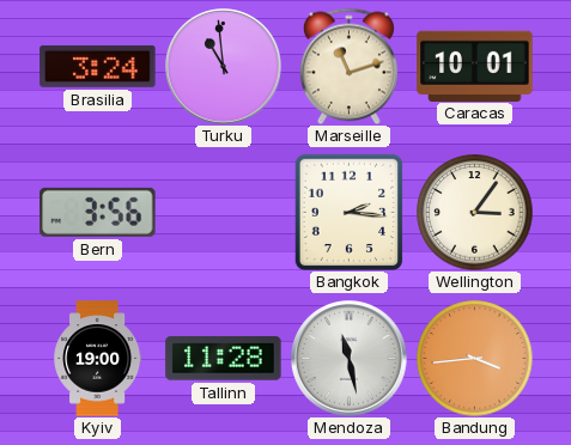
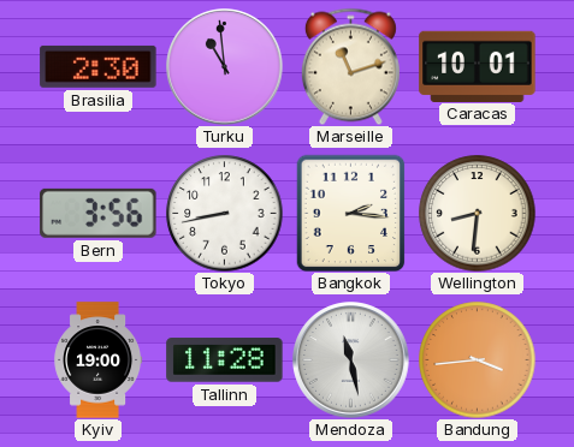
Brasilia: 3:24 -> 2:30 (99, 66)
Tokyo: none -> 8:43 (225, 214)
Wellington: 3:06 -> 8:31 (478, 214)
